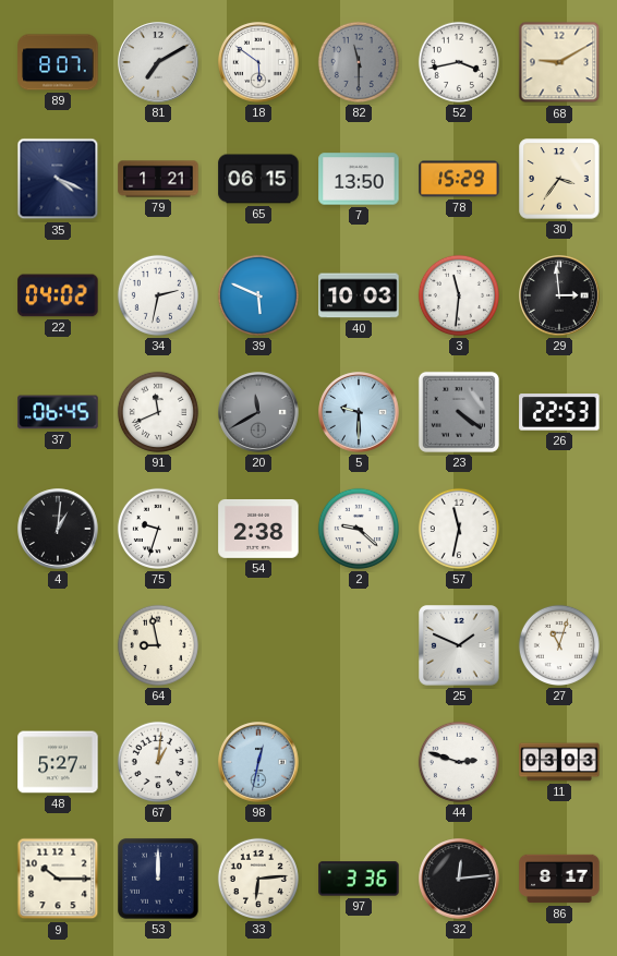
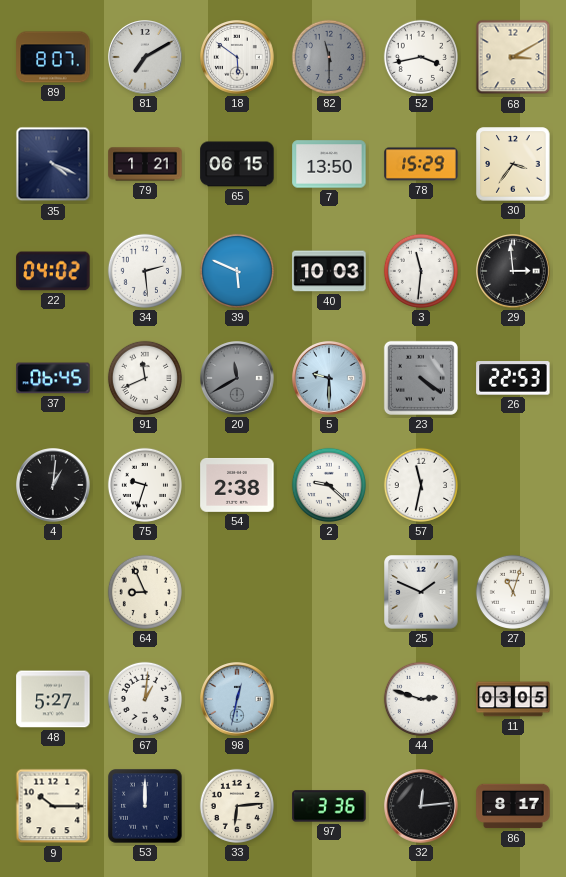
68: 9:10 -> 3:10 (513, 57)
34: 2:32 -> 2:29 (145, 271)
64: 8:58 -> 8:56 (145, 592)
11: 03:03 -> 03:05 (513, 699)
